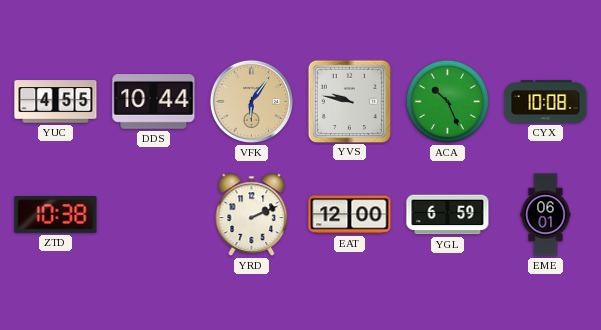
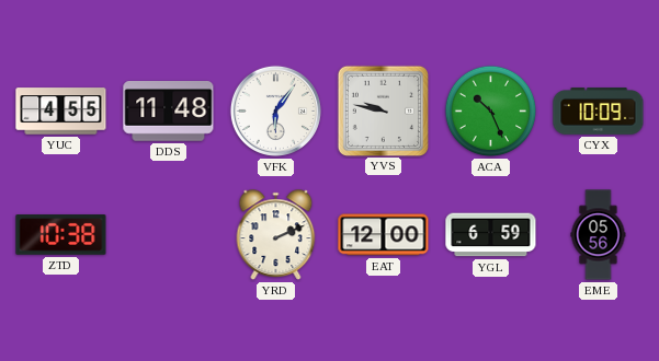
DDS: 10:44 -> 11:48 (169, 112)
VFK dial: champagne -> white (275, 110)
CYX: 10:08 -> 10:09 (599, 112)
EME: 06:01 -> 05:56 (599, 235)
